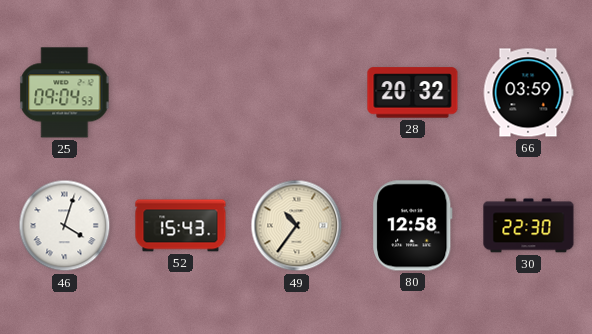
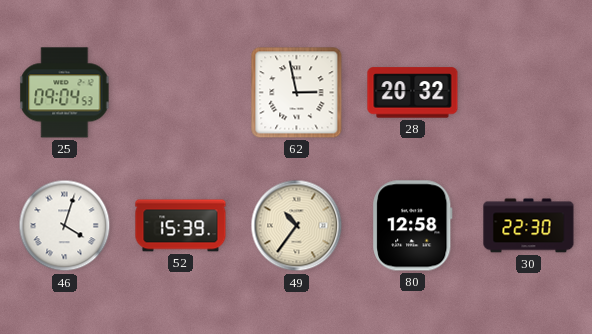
62: none -> 2:58 (297, 93)
66: 03:59 -> none (528, 93)
52: 15:43 -> 15:39 (181, 226)
